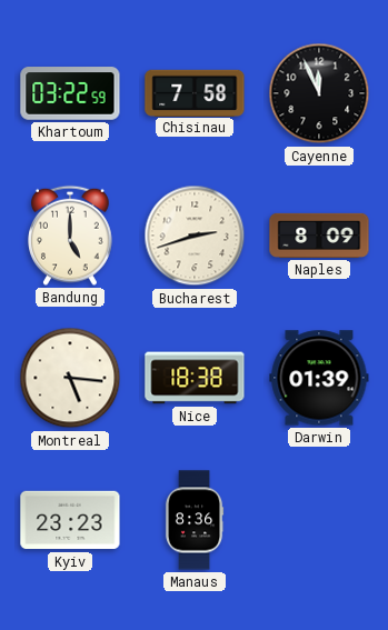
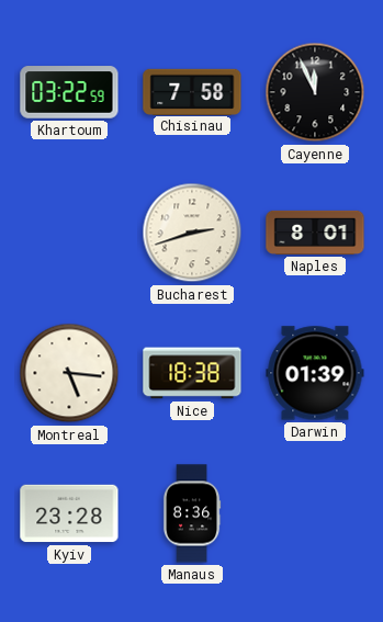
Bandung: 5:00 -> none (71, 236)
Naples: 8:09 -> 8:01 (315, 233)
Kyiv: 23:23 -> 23:28 (69, 513)
